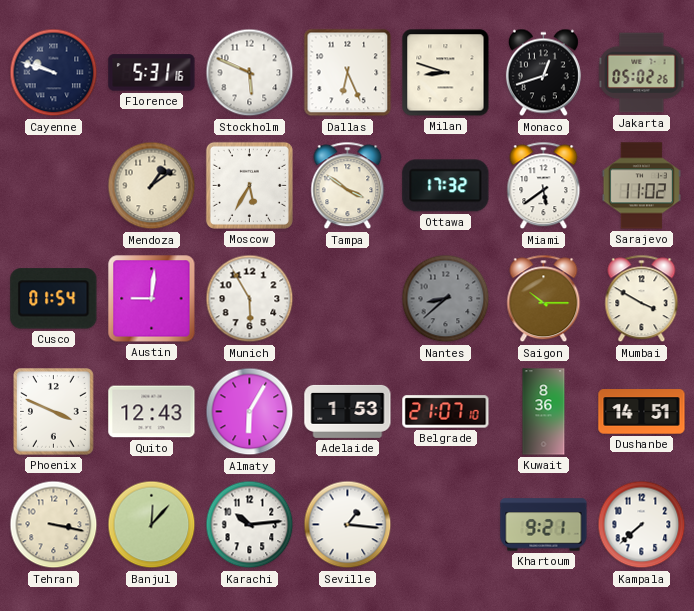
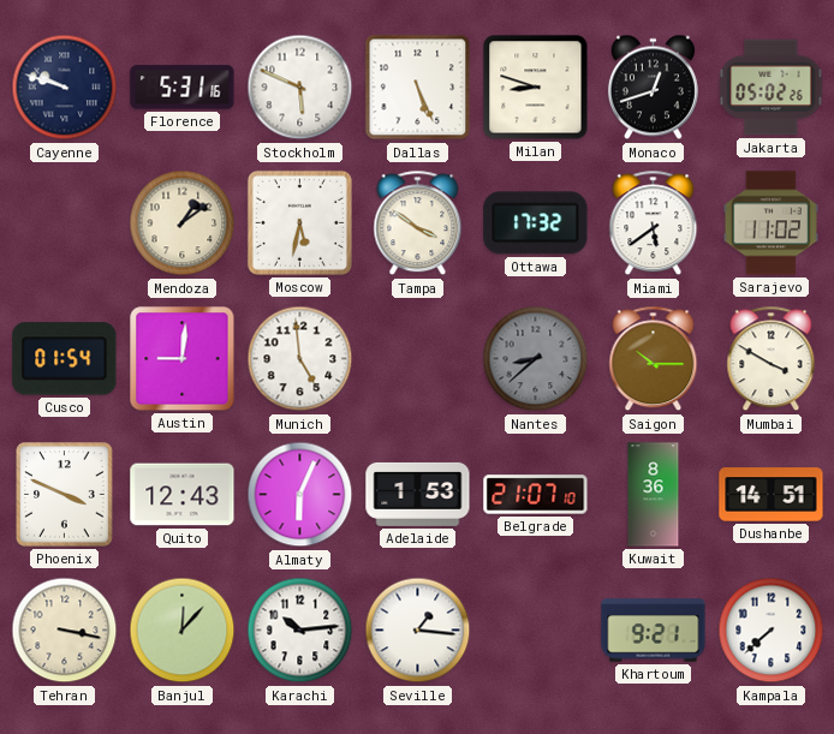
Dallas: 6:26 -> 5:26 (418, 88)
Moscow: 5:35 -> 5:32 (299, 222)
Munich: 5:55 -> 4:59 (300, 359)
Almaty: 6:05 -> 6:04 (300, 495)
